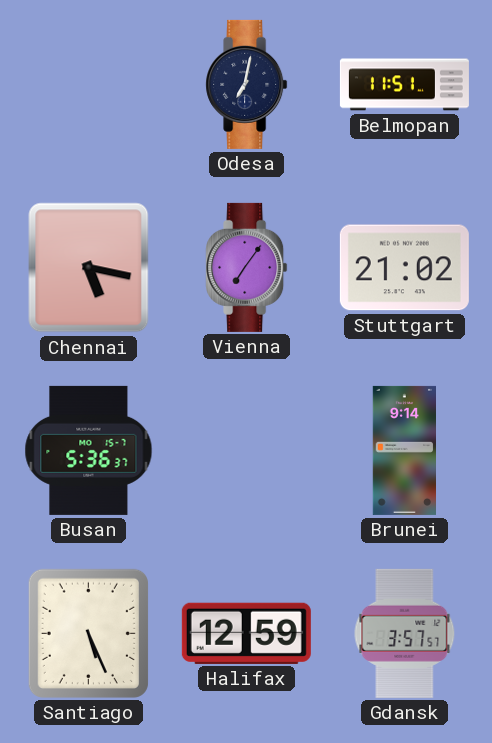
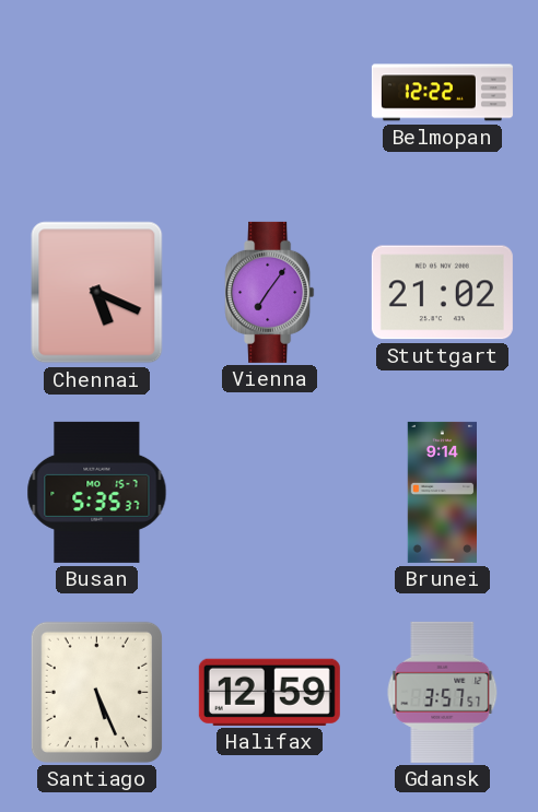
Odesa: 7:02 -> none (247, 84)
Belmopan: 11:51 -> 12:22 (442, 93)
Chennai: 5:17 -> 5:19 (97, 293)
Busan: 5:36 -> 5:35 (97, 492)
